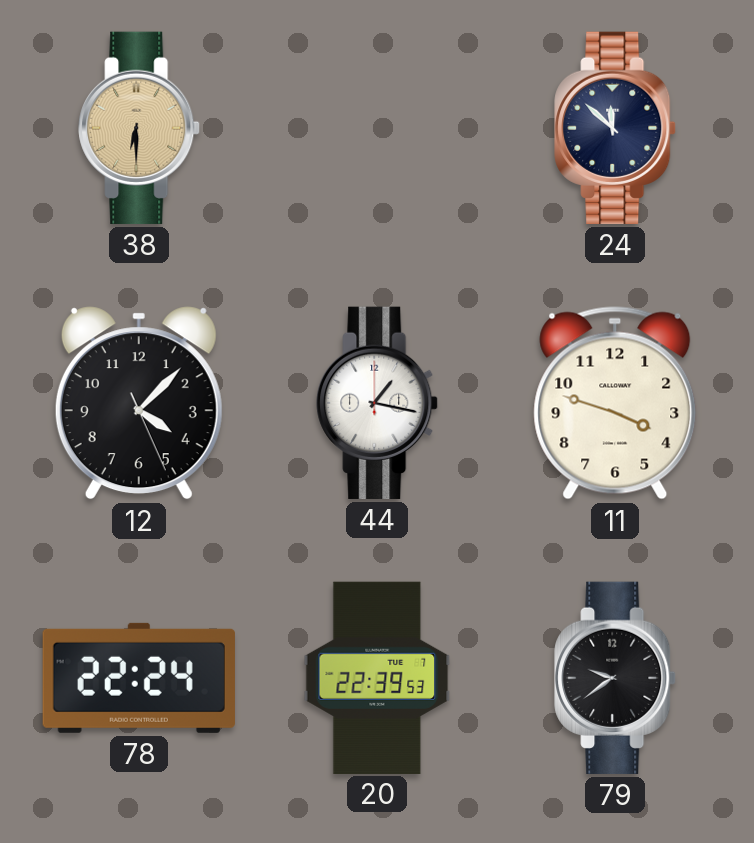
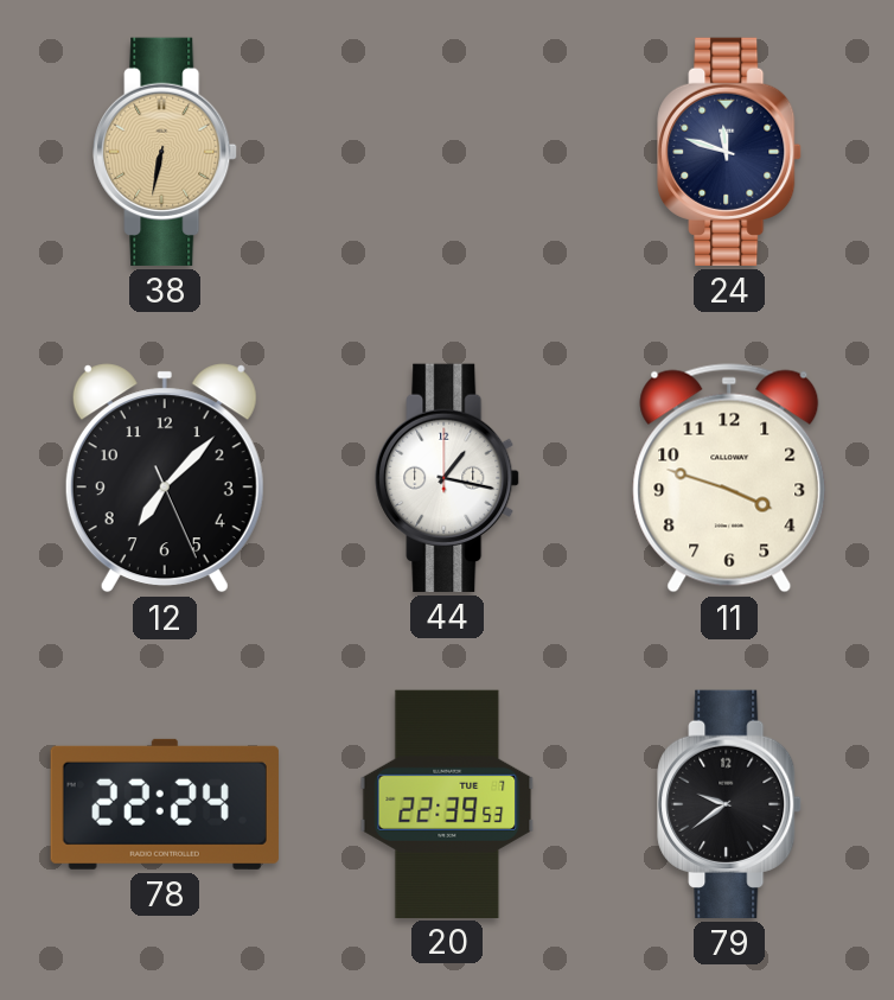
38: 6:30 -> 6:32 (165, 152)
24: 11:52 -> 11:48 (729, 152)
12: 4:07 -> 7:07 (165, 478)
